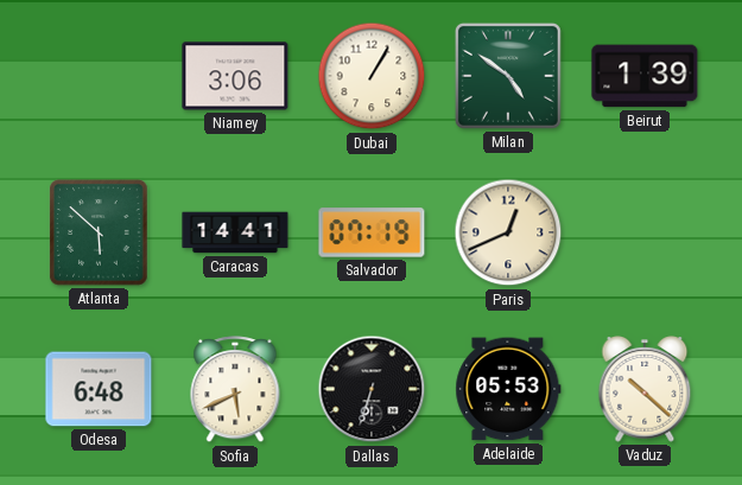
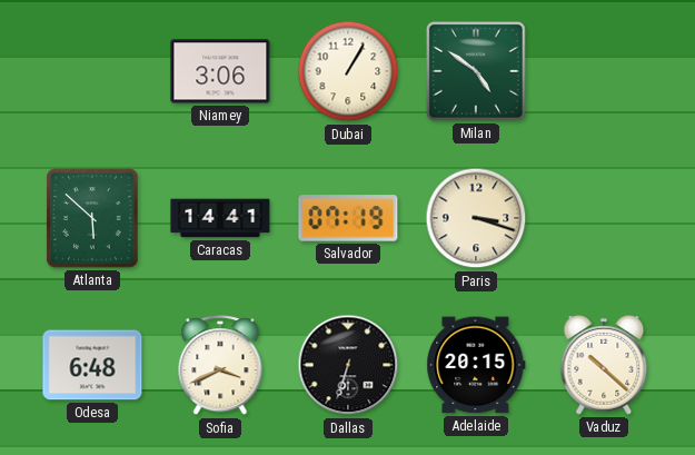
Beirut: 1:39 -> none (645, 76)
Paris: 12:41 -> 3:18 (476, 218)
Sofia: 5:41 -> 3:41 (220, 366)
Adelaide: 05:53 -> 20:15 (476, 365)
